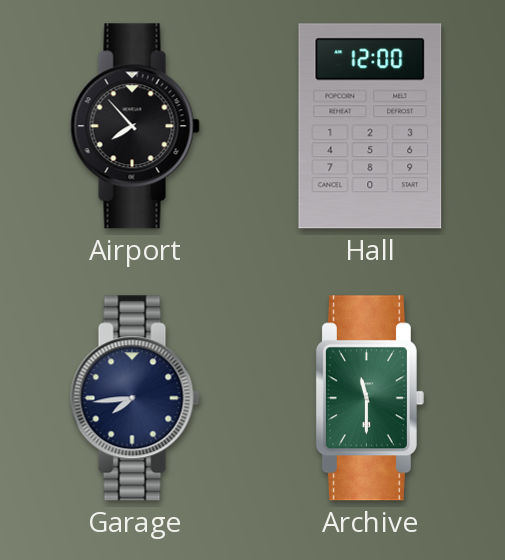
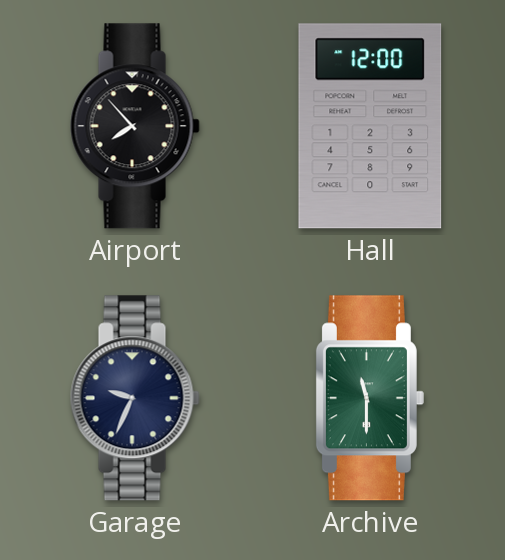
Garage: 7:44 -> 9:34 (135, 398)
